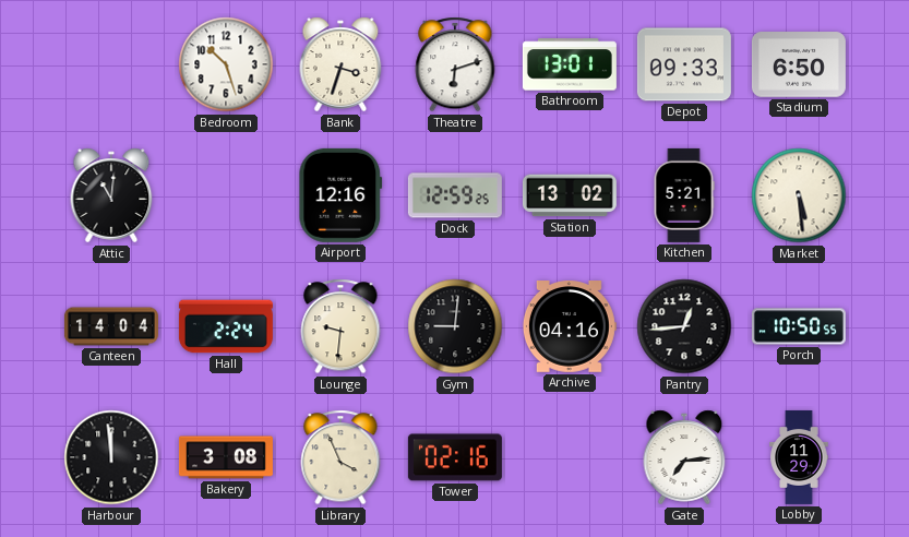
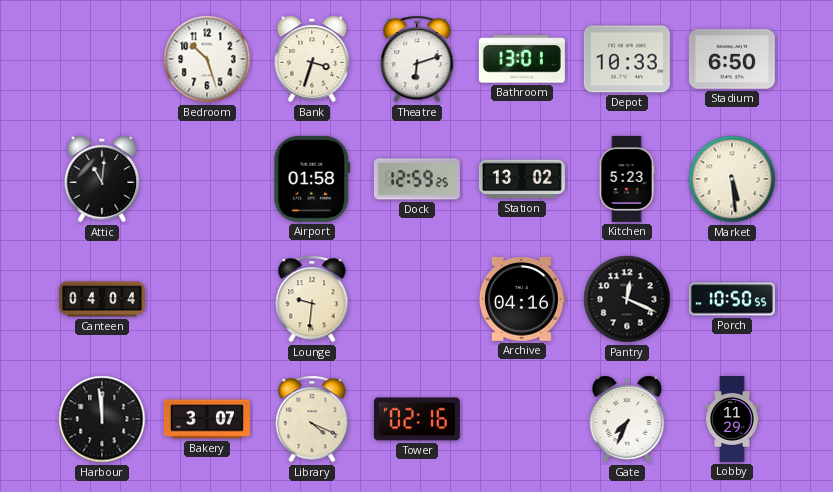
Depot: 09:33 -> 10:33 (627, 59)
Airport: 12:16 -> 01:58 (312, 179)
Kitchen: 5:21 -> 5:23 (627, 179)
Canteen: 14:04 -> 04:04 (102, 299)
Hall: 2:24 -> none (226, 326)
Gym: 9:01 -> none (455, 326)
Pantry: 12:44 -> 12:19 (627, 299)
Bakery: 3:08 -> 3:07 (207, 419)
Library: 3:56 -> 4:19 (312, 419)
Gate: 7:14 -> 7:34 (627, 419)
